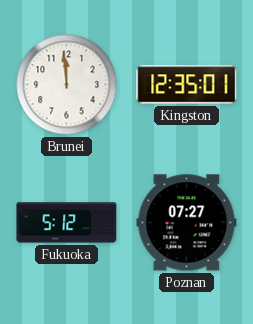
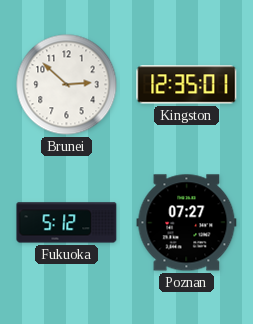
Brunei: 11:59 -> 2:52 (67, 85)
